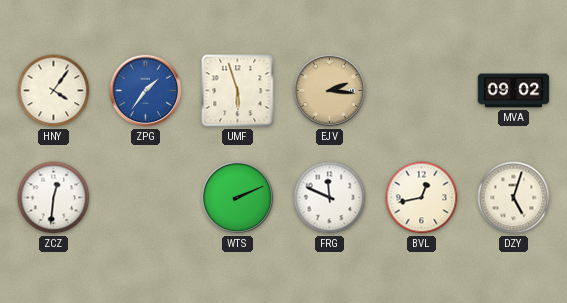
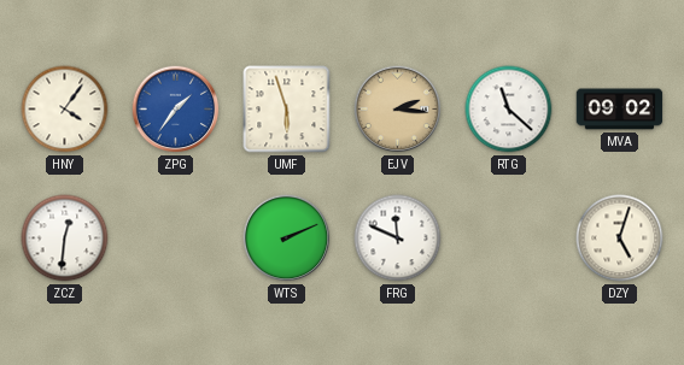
RTG: none -> 11:22 (509, 110)
BVL: 12:43 -> none (422, 198)
